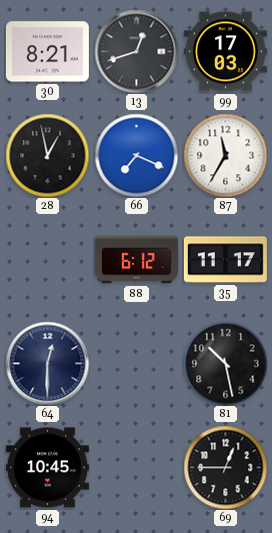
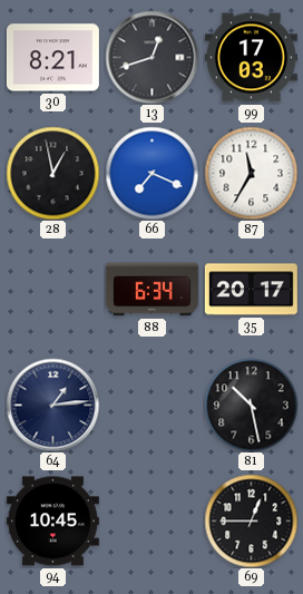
88: 6:12 -> 6:34 (151, 290)
35: 11:17 -> 20:17 (251, 290)
64: 12:30 -> 1:14 (52, 405)
